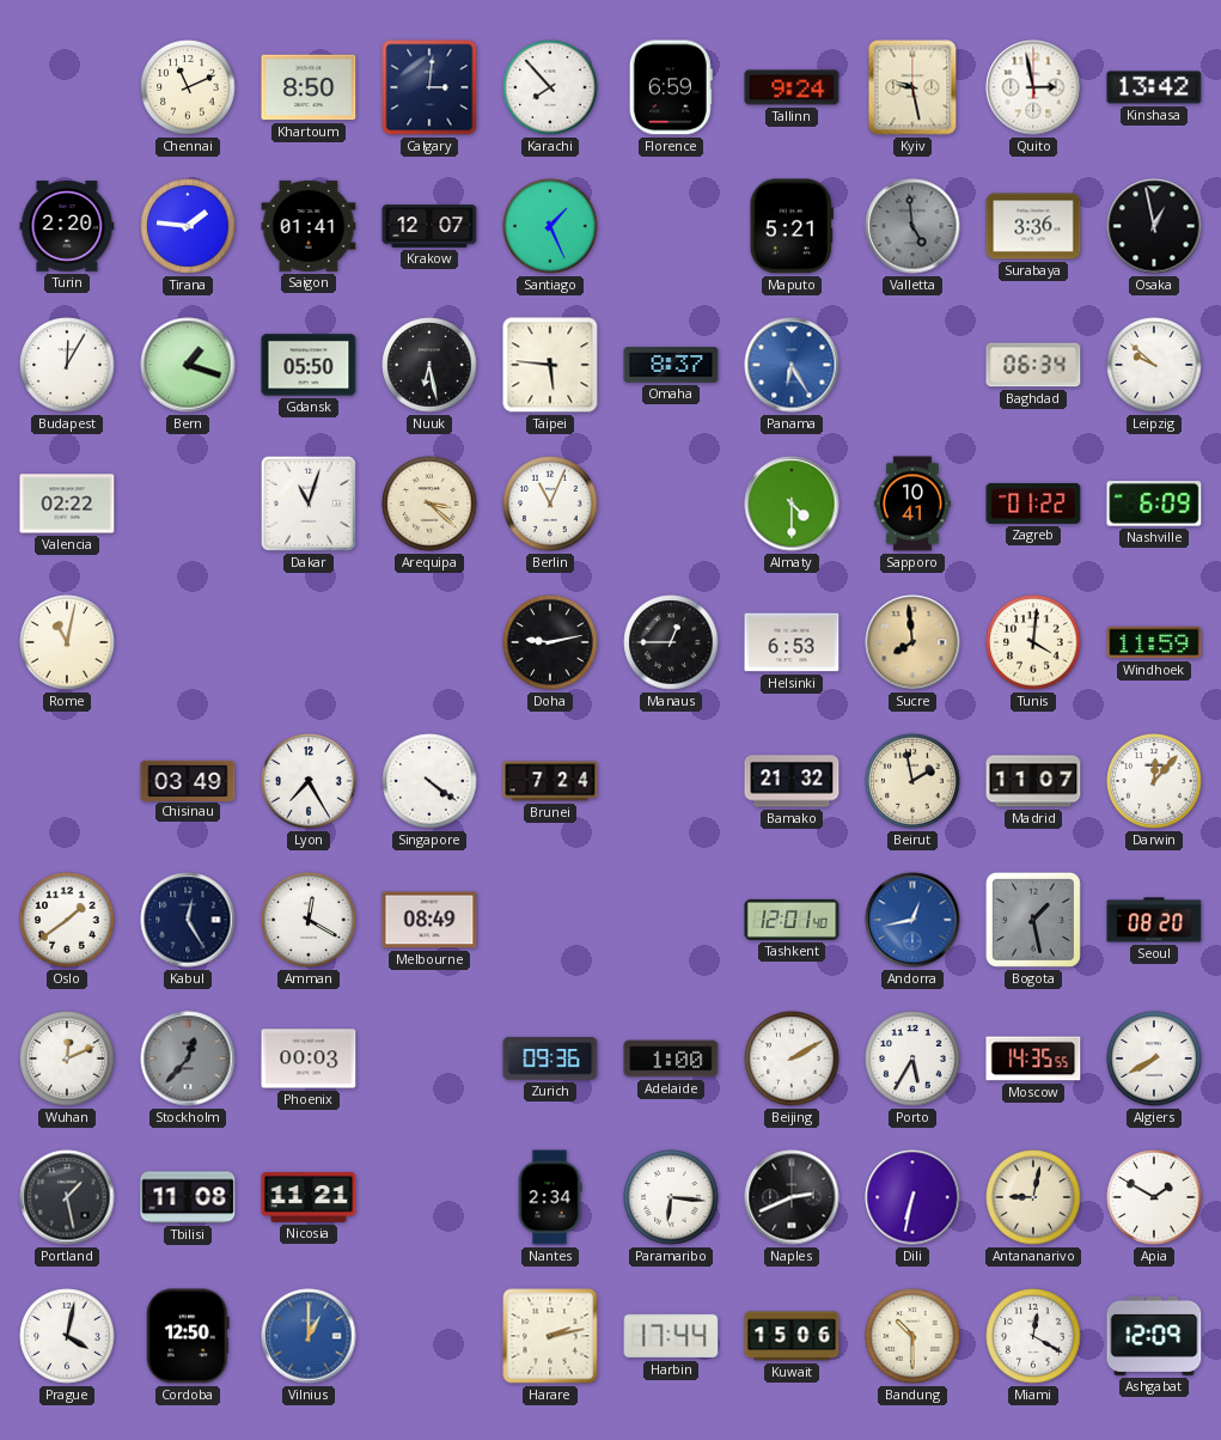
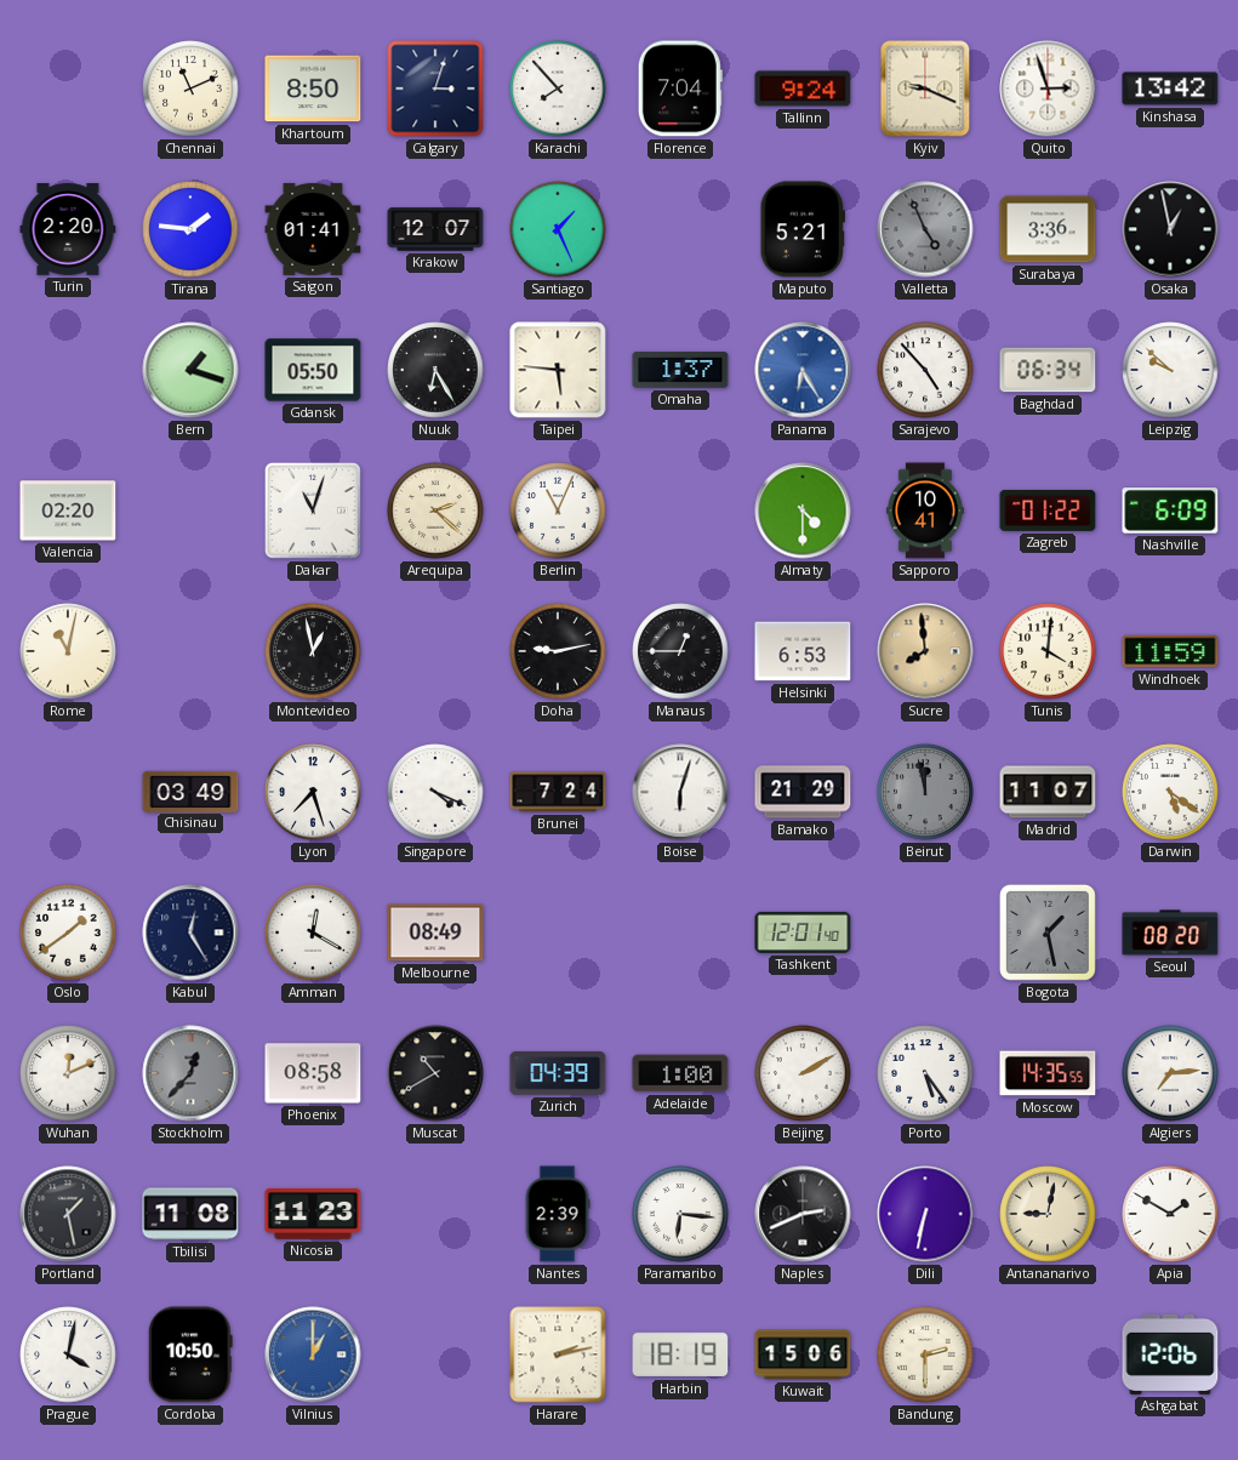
Calgary: 3:01 -> 3:03 (435, 89)
Florence: 6:59 -> 7:04 (680, 89)
Kyiv: 9:28 -> 9:19 (925, 89)
Quito: 2:58 -> 2:57 (1048, 89)
Valletta: 4:59 -> 4:56 (925, 229)
Budapest: 12:05 -> none (67, 365)
Nuuk: 6:28 -> 6:25 (435, 370)
Omaha: 8:37 -> 1:37 (680, 370)
Sarajevo: none -> 4:53 (925, 370)
Valencia: 02:22 -> 02:20 (68, 511)
Arequipa: 3:22 -> 2:22 (435, 511)
Montevideo: none -> 12:58 (313, 651)
Lyon: 7:25 -> 7:27 (313, 792)
Singapore: 4:21 -> 4:19 (435, 792)
Boise: none -> 6:03 (680, 792)
Bamako: 21:32 -> 21:29 (803, 792)
Beirut: 1:58 -> 11:58 (925, 792)
Beirut dial: cream -> grey (925, 792)
Darwin: 12:07 -> 5:21 (1170, 792)
Andorra: 12:43 -> none (912, 920)
Phoenix: 00:03 -> 08:58 (313, 1073)
Muscat: none -> 10:40 (435, 1073)
Zurich: 09:36 -> 04:39 (558, 1073)
Porto: 5:35 -> 5:24 (925, 1073)
Algiers: 7:40 -> 7:14 (1170, 1073)
Nicosia: 11:21 -> 11:23 (313, 1214)
Nantes: 2:34 -> 2:39 (558, 1214)
Cordoba: 12:50 -> 10:50 (190, 1355)
Harbin: 17:44 -> 18:19 (680, 1355)
Bandung: 10:30 -> 2:30 (925, 1355)
Miami: 12:20 -> none (1033, 1336)
Ashgabat: 12:09 -> 12:06 (1170, 1355)
